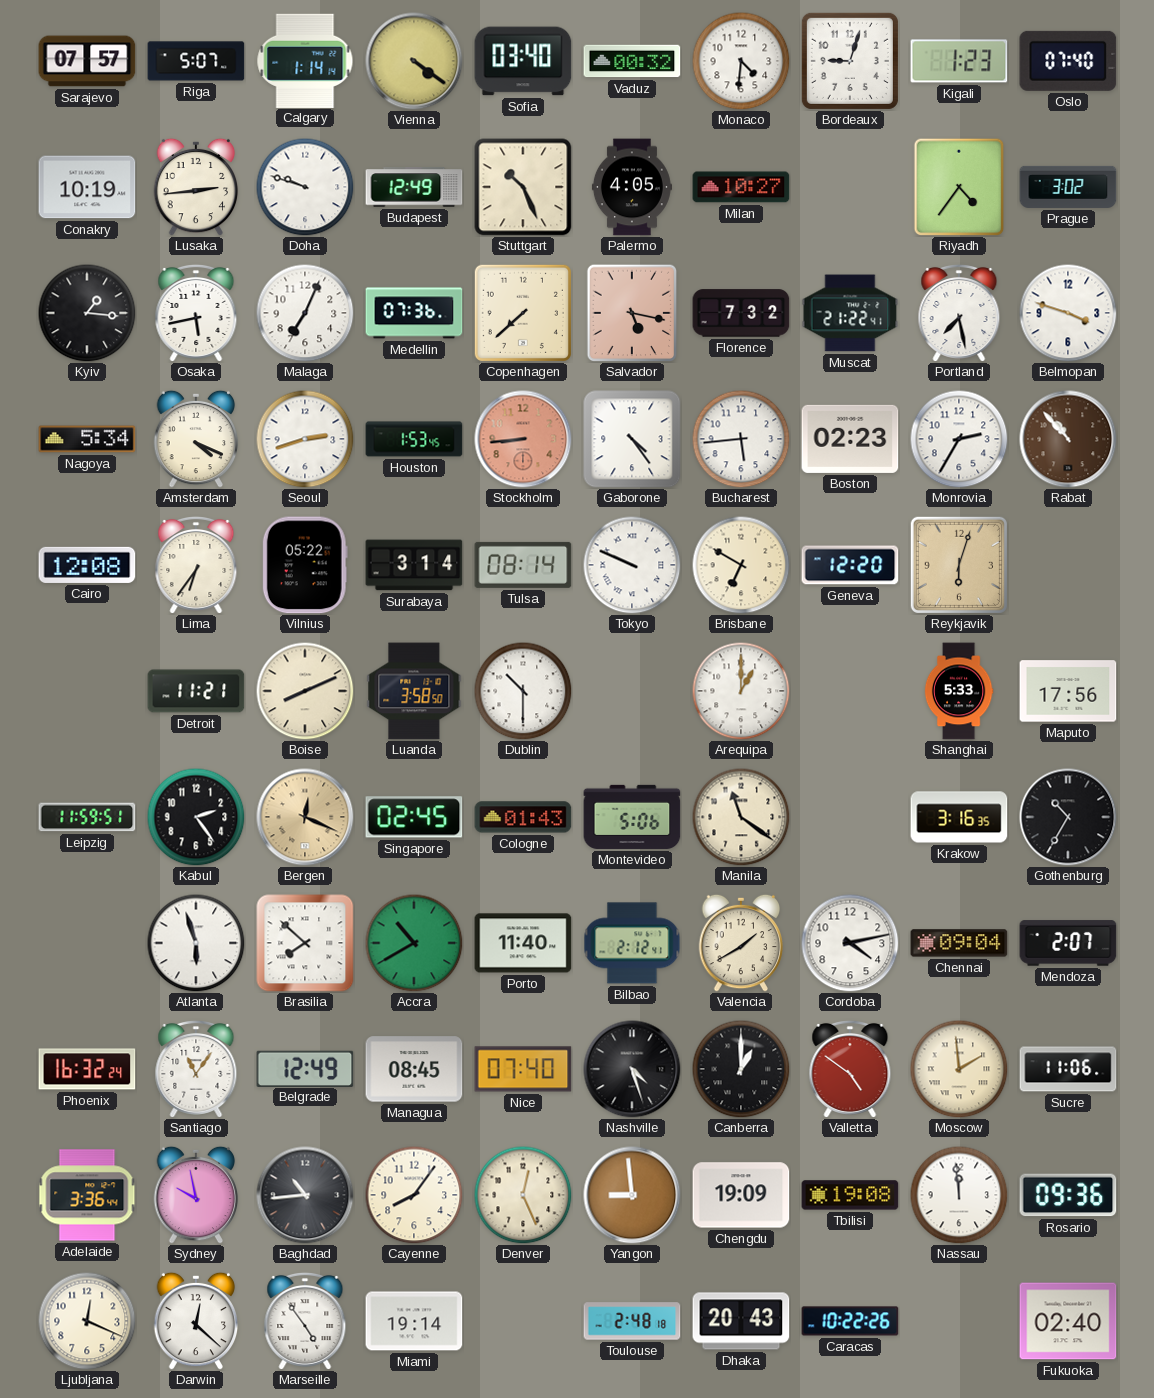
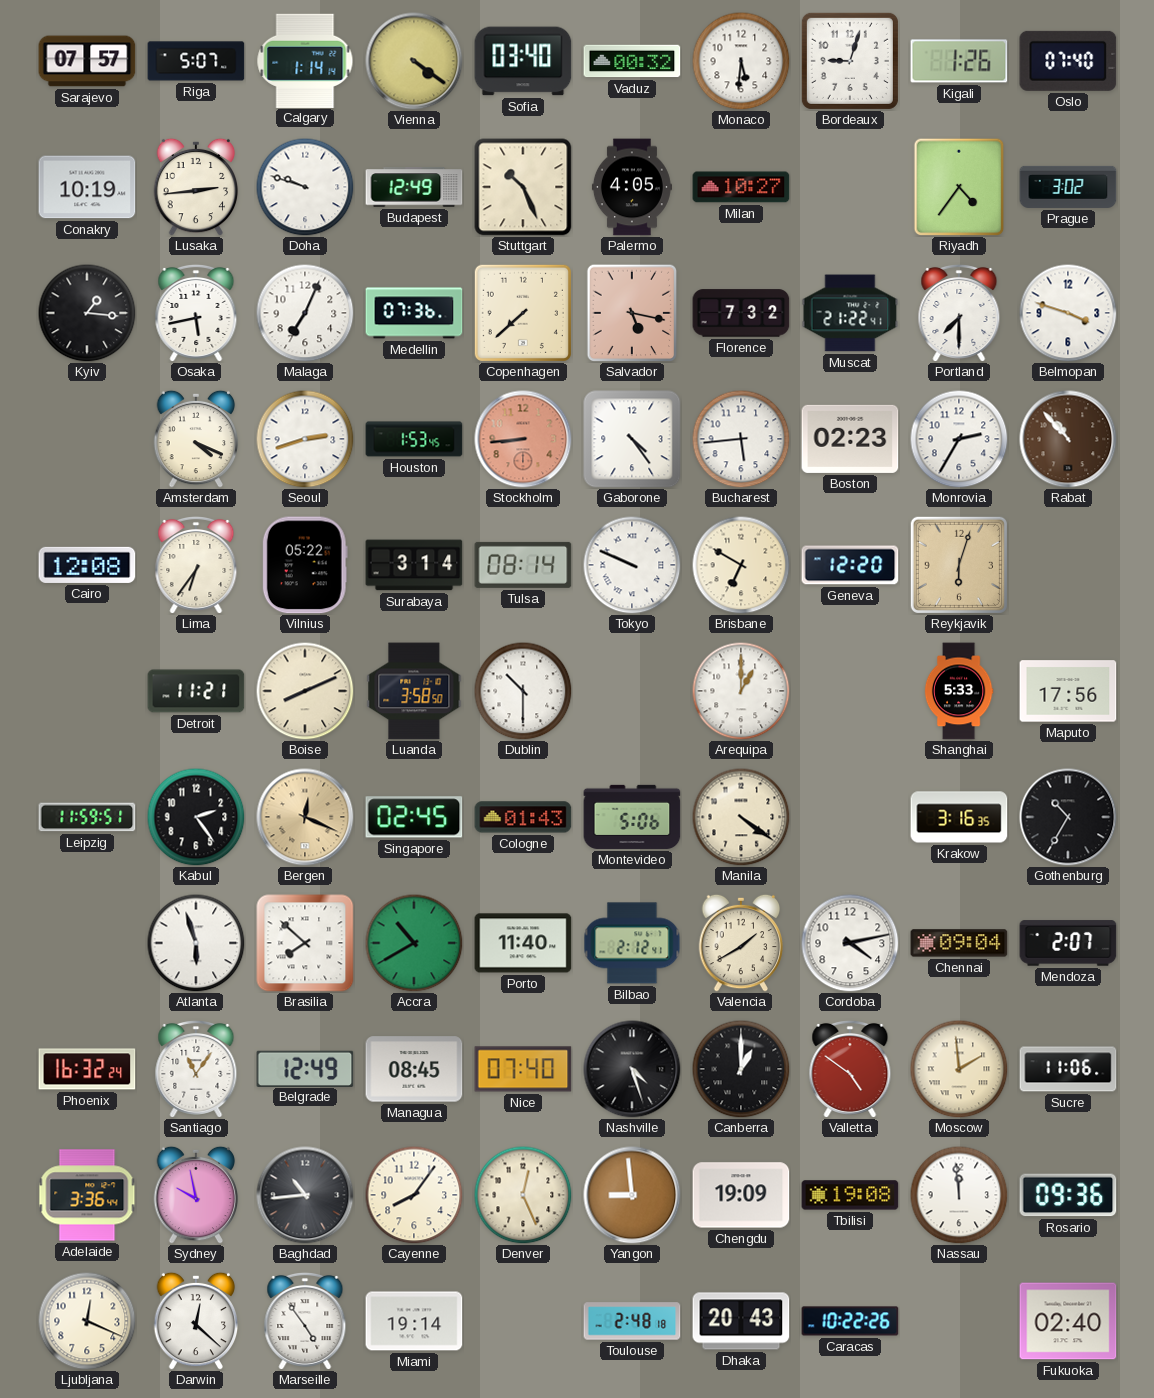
Monaco: 4:31 -> 5:31 (741, 61)
Kigali: 1:23 -> 1:26 (959, 61)
Portland: 7:28 -> 7:30 (959, 313)
Nagoya: 5:34 -> none (87, 439)
Manila: 11:21 -> 4:21 (741, 817)
